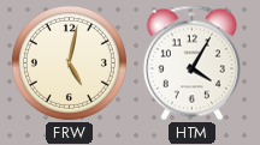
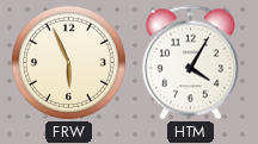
FRW: 5:02 -> 5:56 (68, 62)
